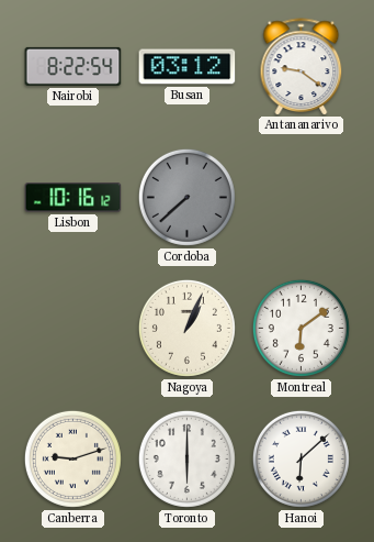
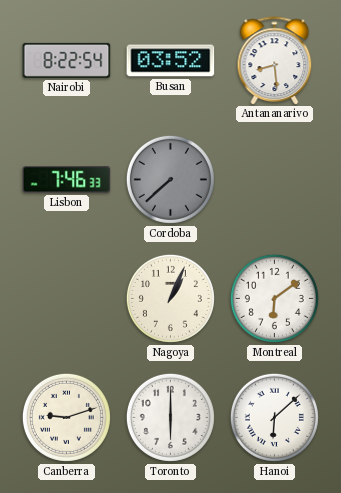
Busan: 03:12 -> 03:52 (171, 61)
Antananarivo: 9:21 -> 8:29 (275, 60)
Lisbon: 10:16 -> 7:46 (67, 180)
